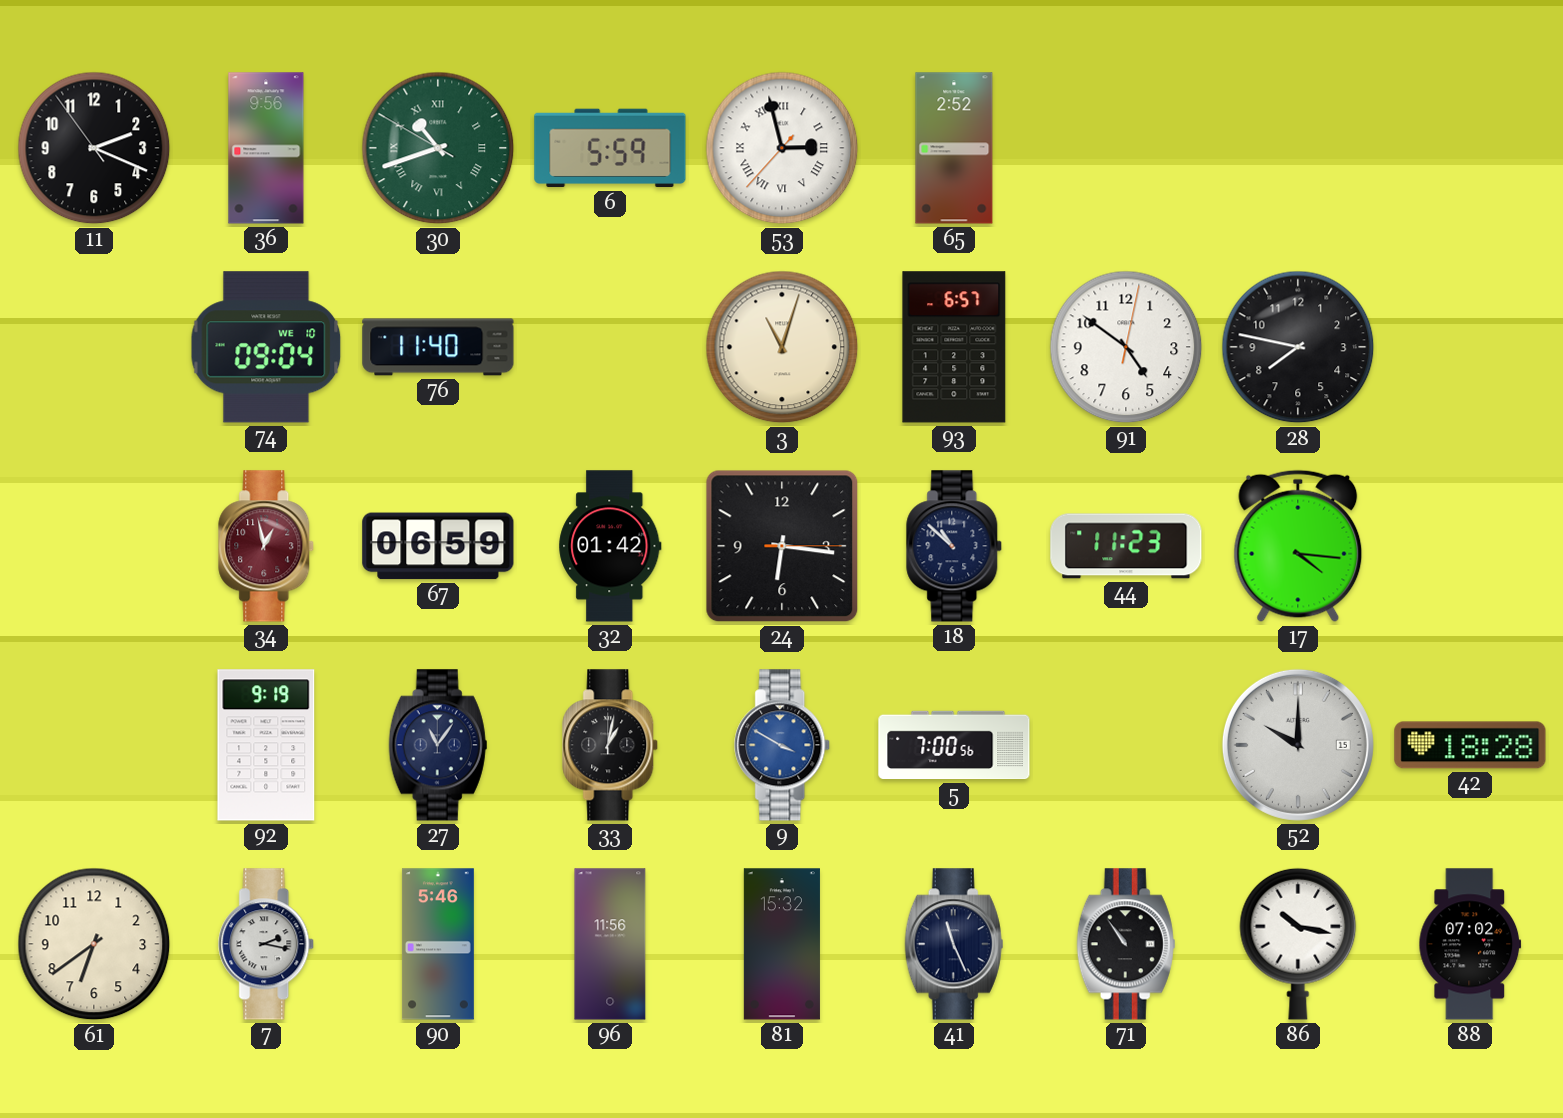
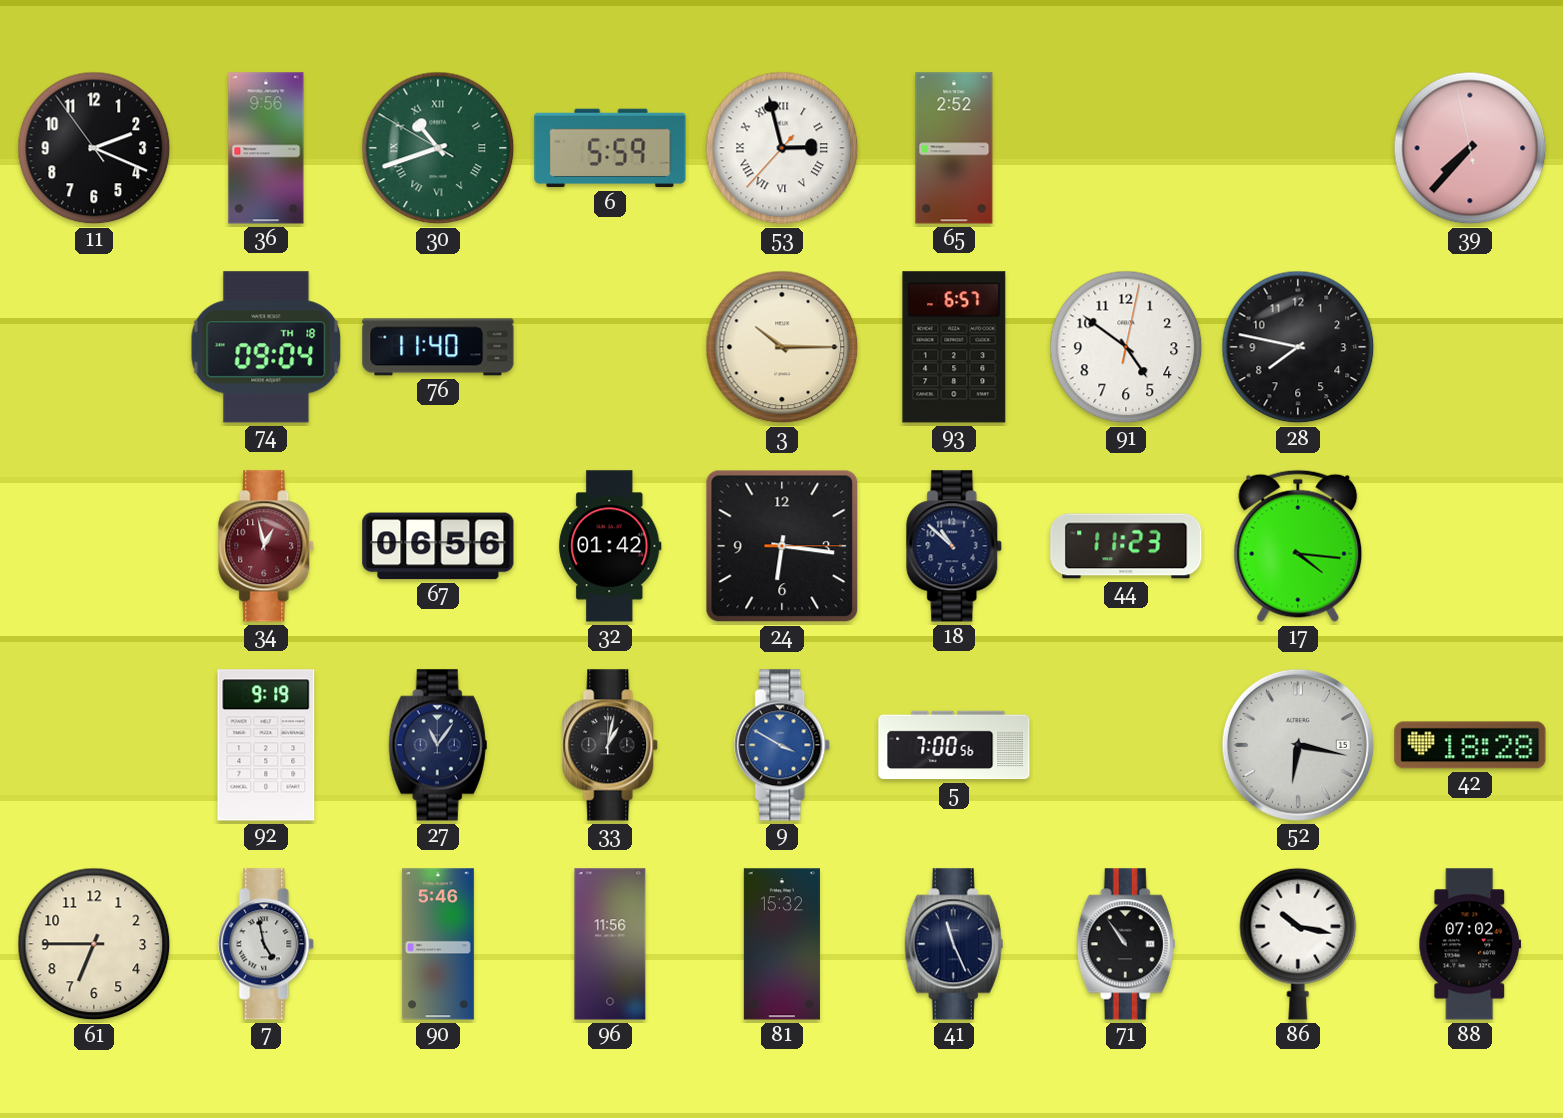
39: none -> 7:36 (1470, 148)
74 date: WE 10 -> TH 18 (266, 347)
3: 11:03 -> 10:15 (782, 347)
67: 06:59 -> 06:56 (438, 546)
52: 10:00 -> 6:17 (1298, 745)
61: 6:39 -> 6:45 (94, 944)
7: 2:17 -> 4:58 (267, 944)
